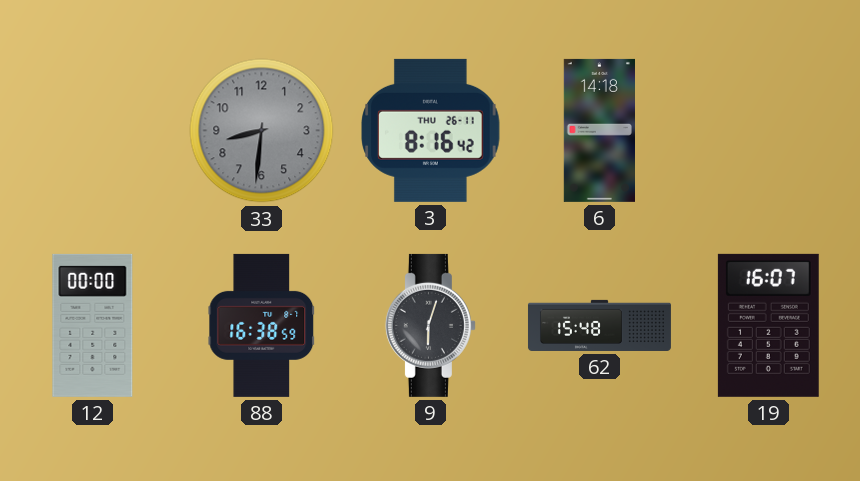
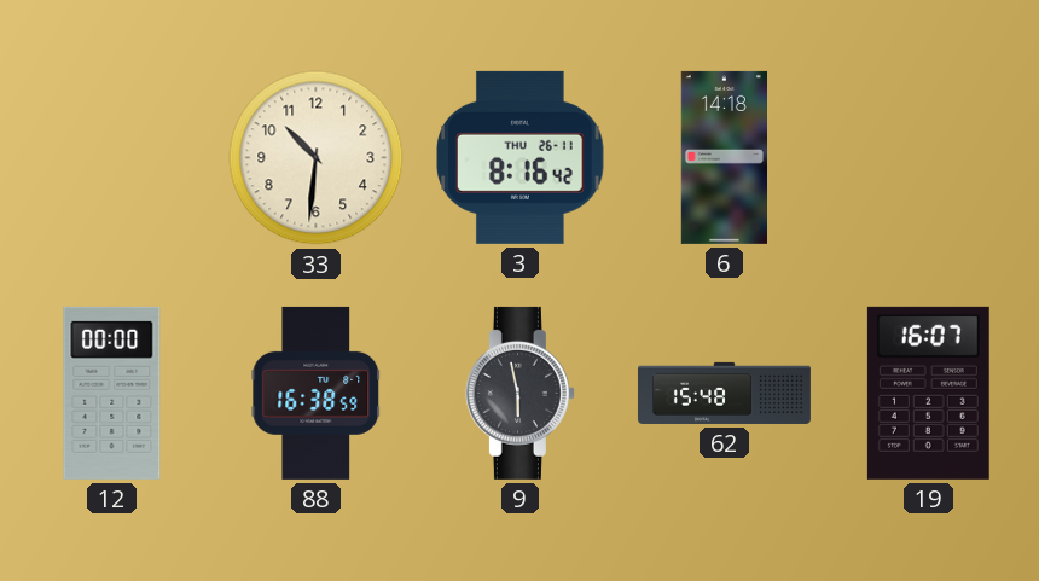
33: 8:31 -> 10:31 (317, 158)
33 dial: grey -> cream (317, 158)
9: 6:03 -> 5:58 (519, 393)
